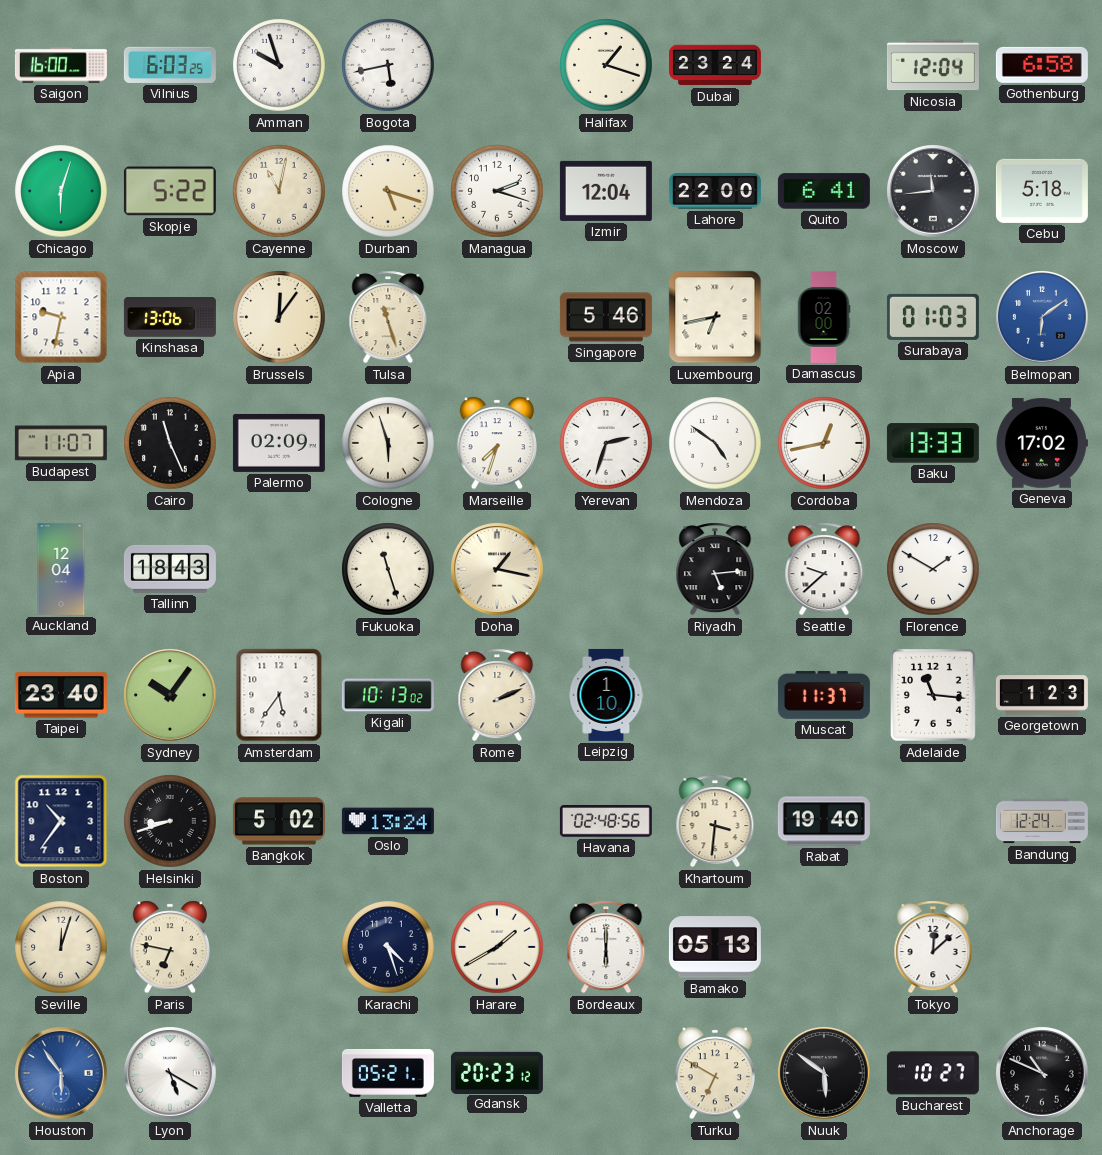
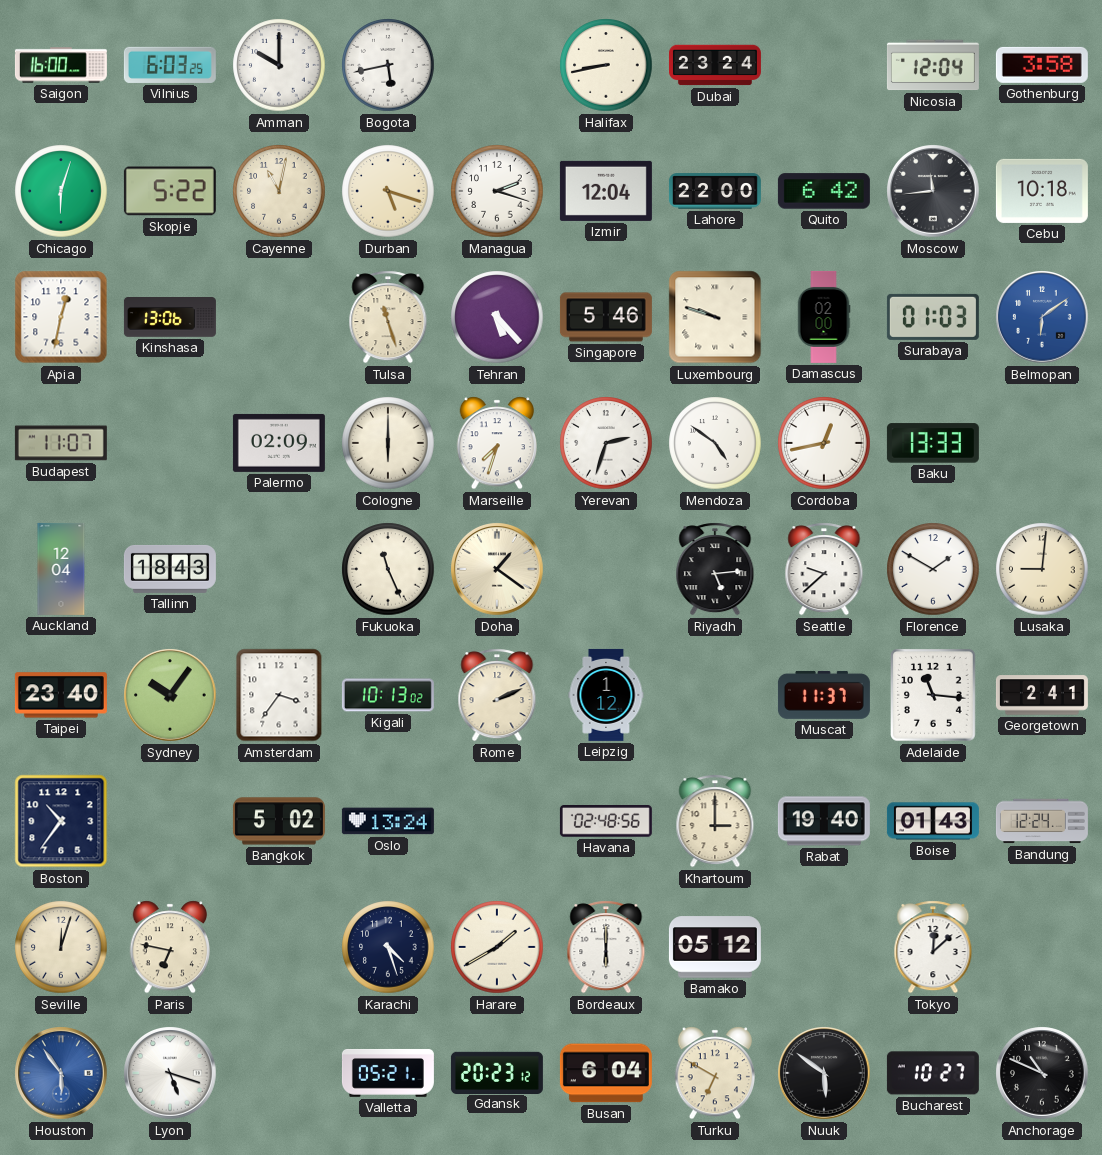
Amman: 9:57 -> 10:00 (279, 65)
Halifax: 1:18 -> 8:43 (606, 65)
Gothenburg: 6:58 -> 3:58 (1042, 65)
Quito: 6:41 -> 6:42 (824, 191)
Cebu: 5:18 -> 10:18 (1042, 191)
Apia: 9:32 -> 12:32 (61, 317)
Brussels: 12:06 -> none (279, 317)
Tehran: none -> 5:23 (497, 317)
Luxembourg: 6:43 -> 9:48 (715, 317)
Cairo: 11:26 -> none (170, 443)
Cologne: 5:57 -> 6:00 (388, 443)
Geneva: 17:02 -> none (1042, 443)
Fukuoka: 11:27 -> 11:26 (388, 569)
Doha: 1:17 -> 1:21 (497, 569)
Lusaka: none -> 9:01 (1042, 569)
Amsterdam: 5:36 -> 3:36 (279, 695)
Leipzig: 1:10 -> 1:12 (606, 695)
Georgetown: 1:23 -> 2:41 (1042, 695)
Helsinki: 8:42 -> none (170, 821)
Khartoum: 3:31 -> 3:00 (715, 821)
Boise: none -> 01:43 (933, 821)
Bamako: 05:13 -> 05:12 (715, 947)
Lyon: 5:20 -> 5:18 (170, 1073)
Busan: none -> 6:04 (606, 1073)
